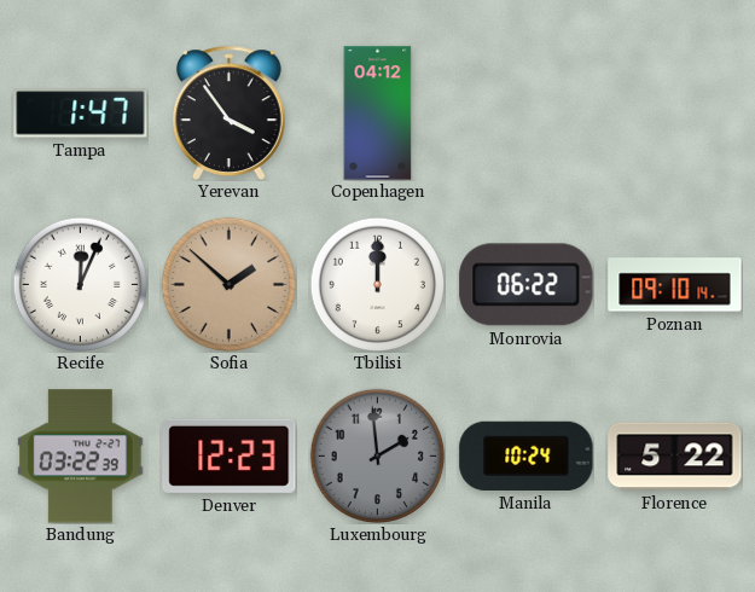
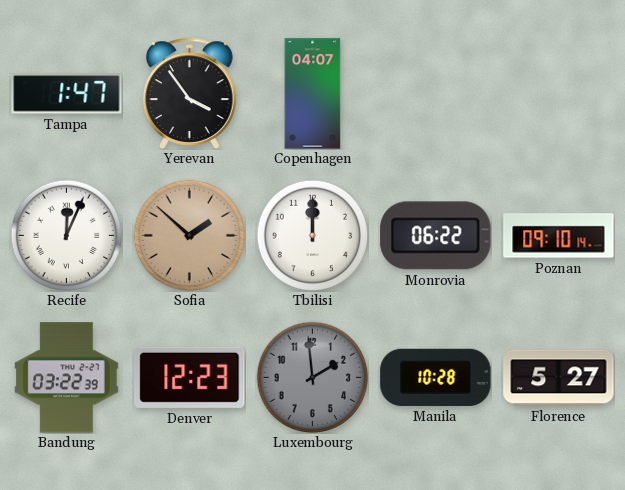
Copenhagen: 04:12 -> 04:07 (313, 94)
Manila: 10:24 -> 10:28 (436, 377)
Florence: 5:22 -> 5:27 (559, 378)
